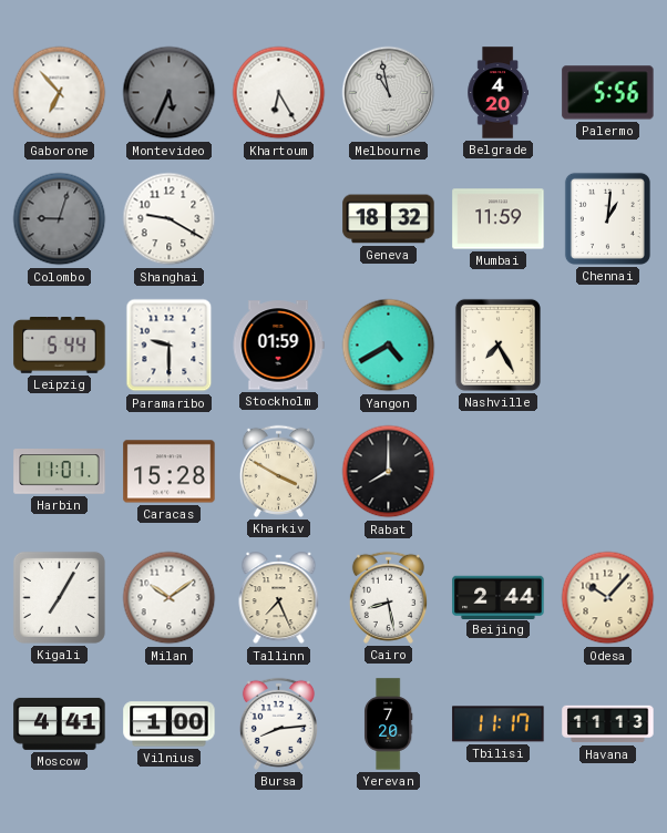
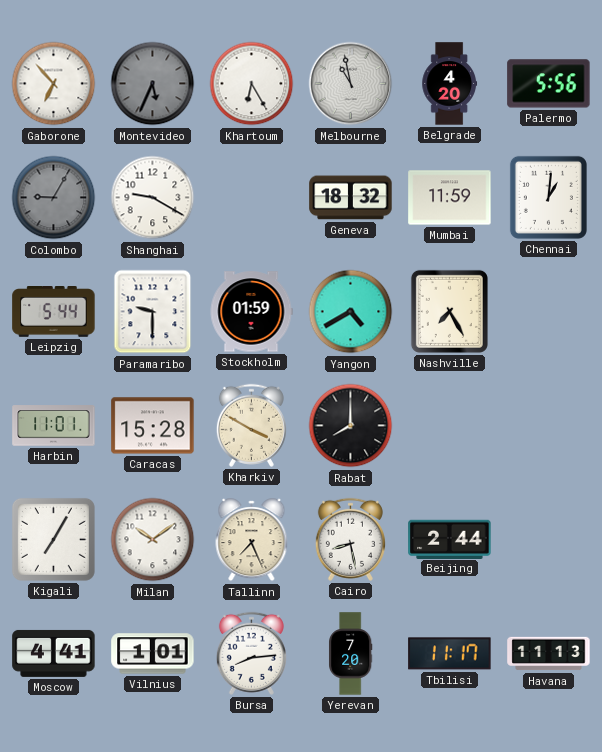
Colombo: 9:03 -> 9:05 (54, 198)
Odesa: 10:07 -> none (608, 598)
Vilnius: 1:00 -> 1:01 (153, 654)
